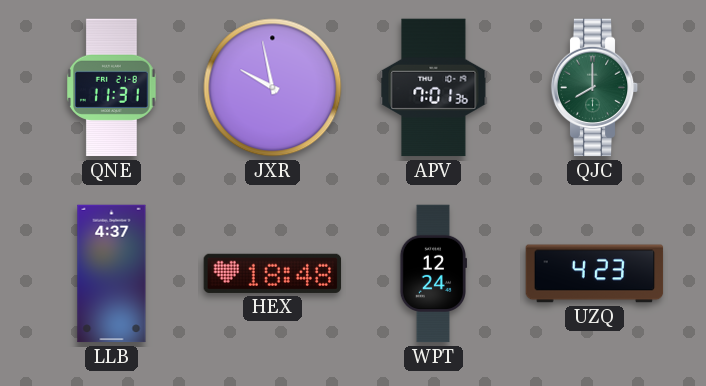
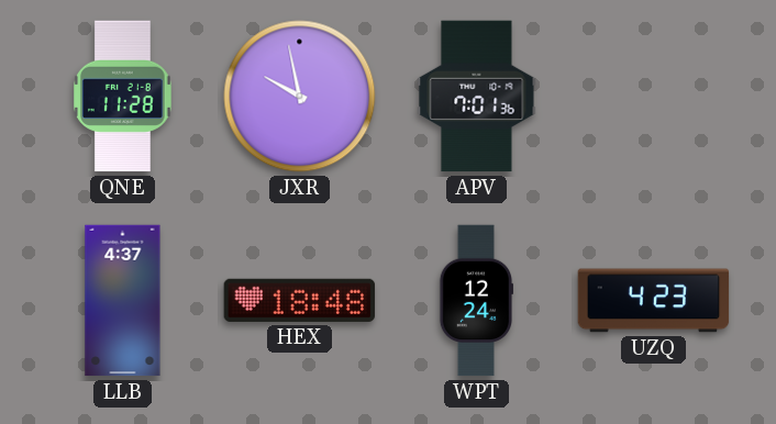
QNE: 11:31 -> 11:28 (123, 97)
QJC: 8:00 -> none (595, 88)
